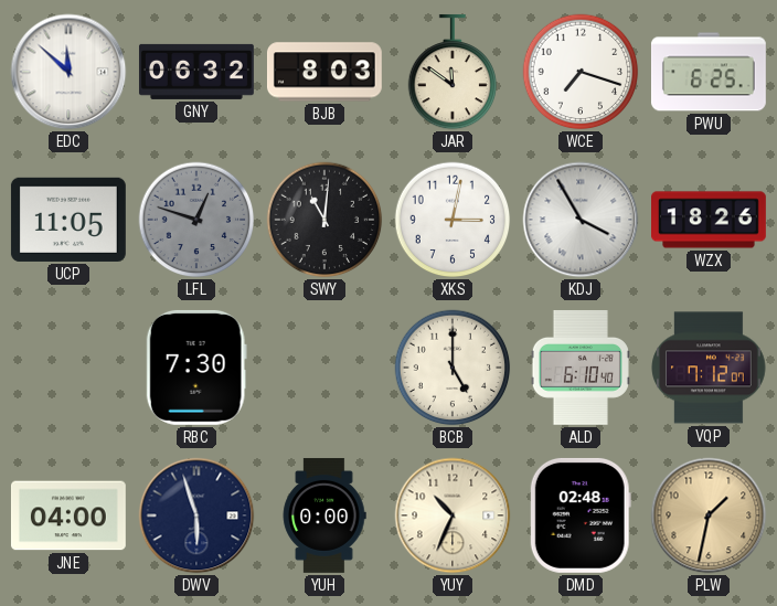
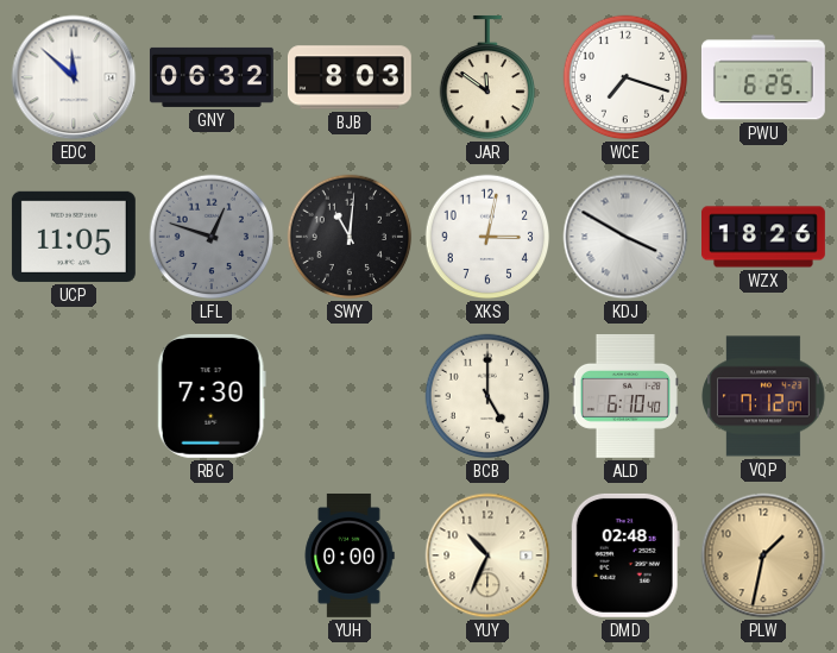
KDJ: 3:55 -> 3:50 (625, 237)
JNE: 04:00 -> none (68, 515)
DWV: 5:57 -> none (196, 515)
